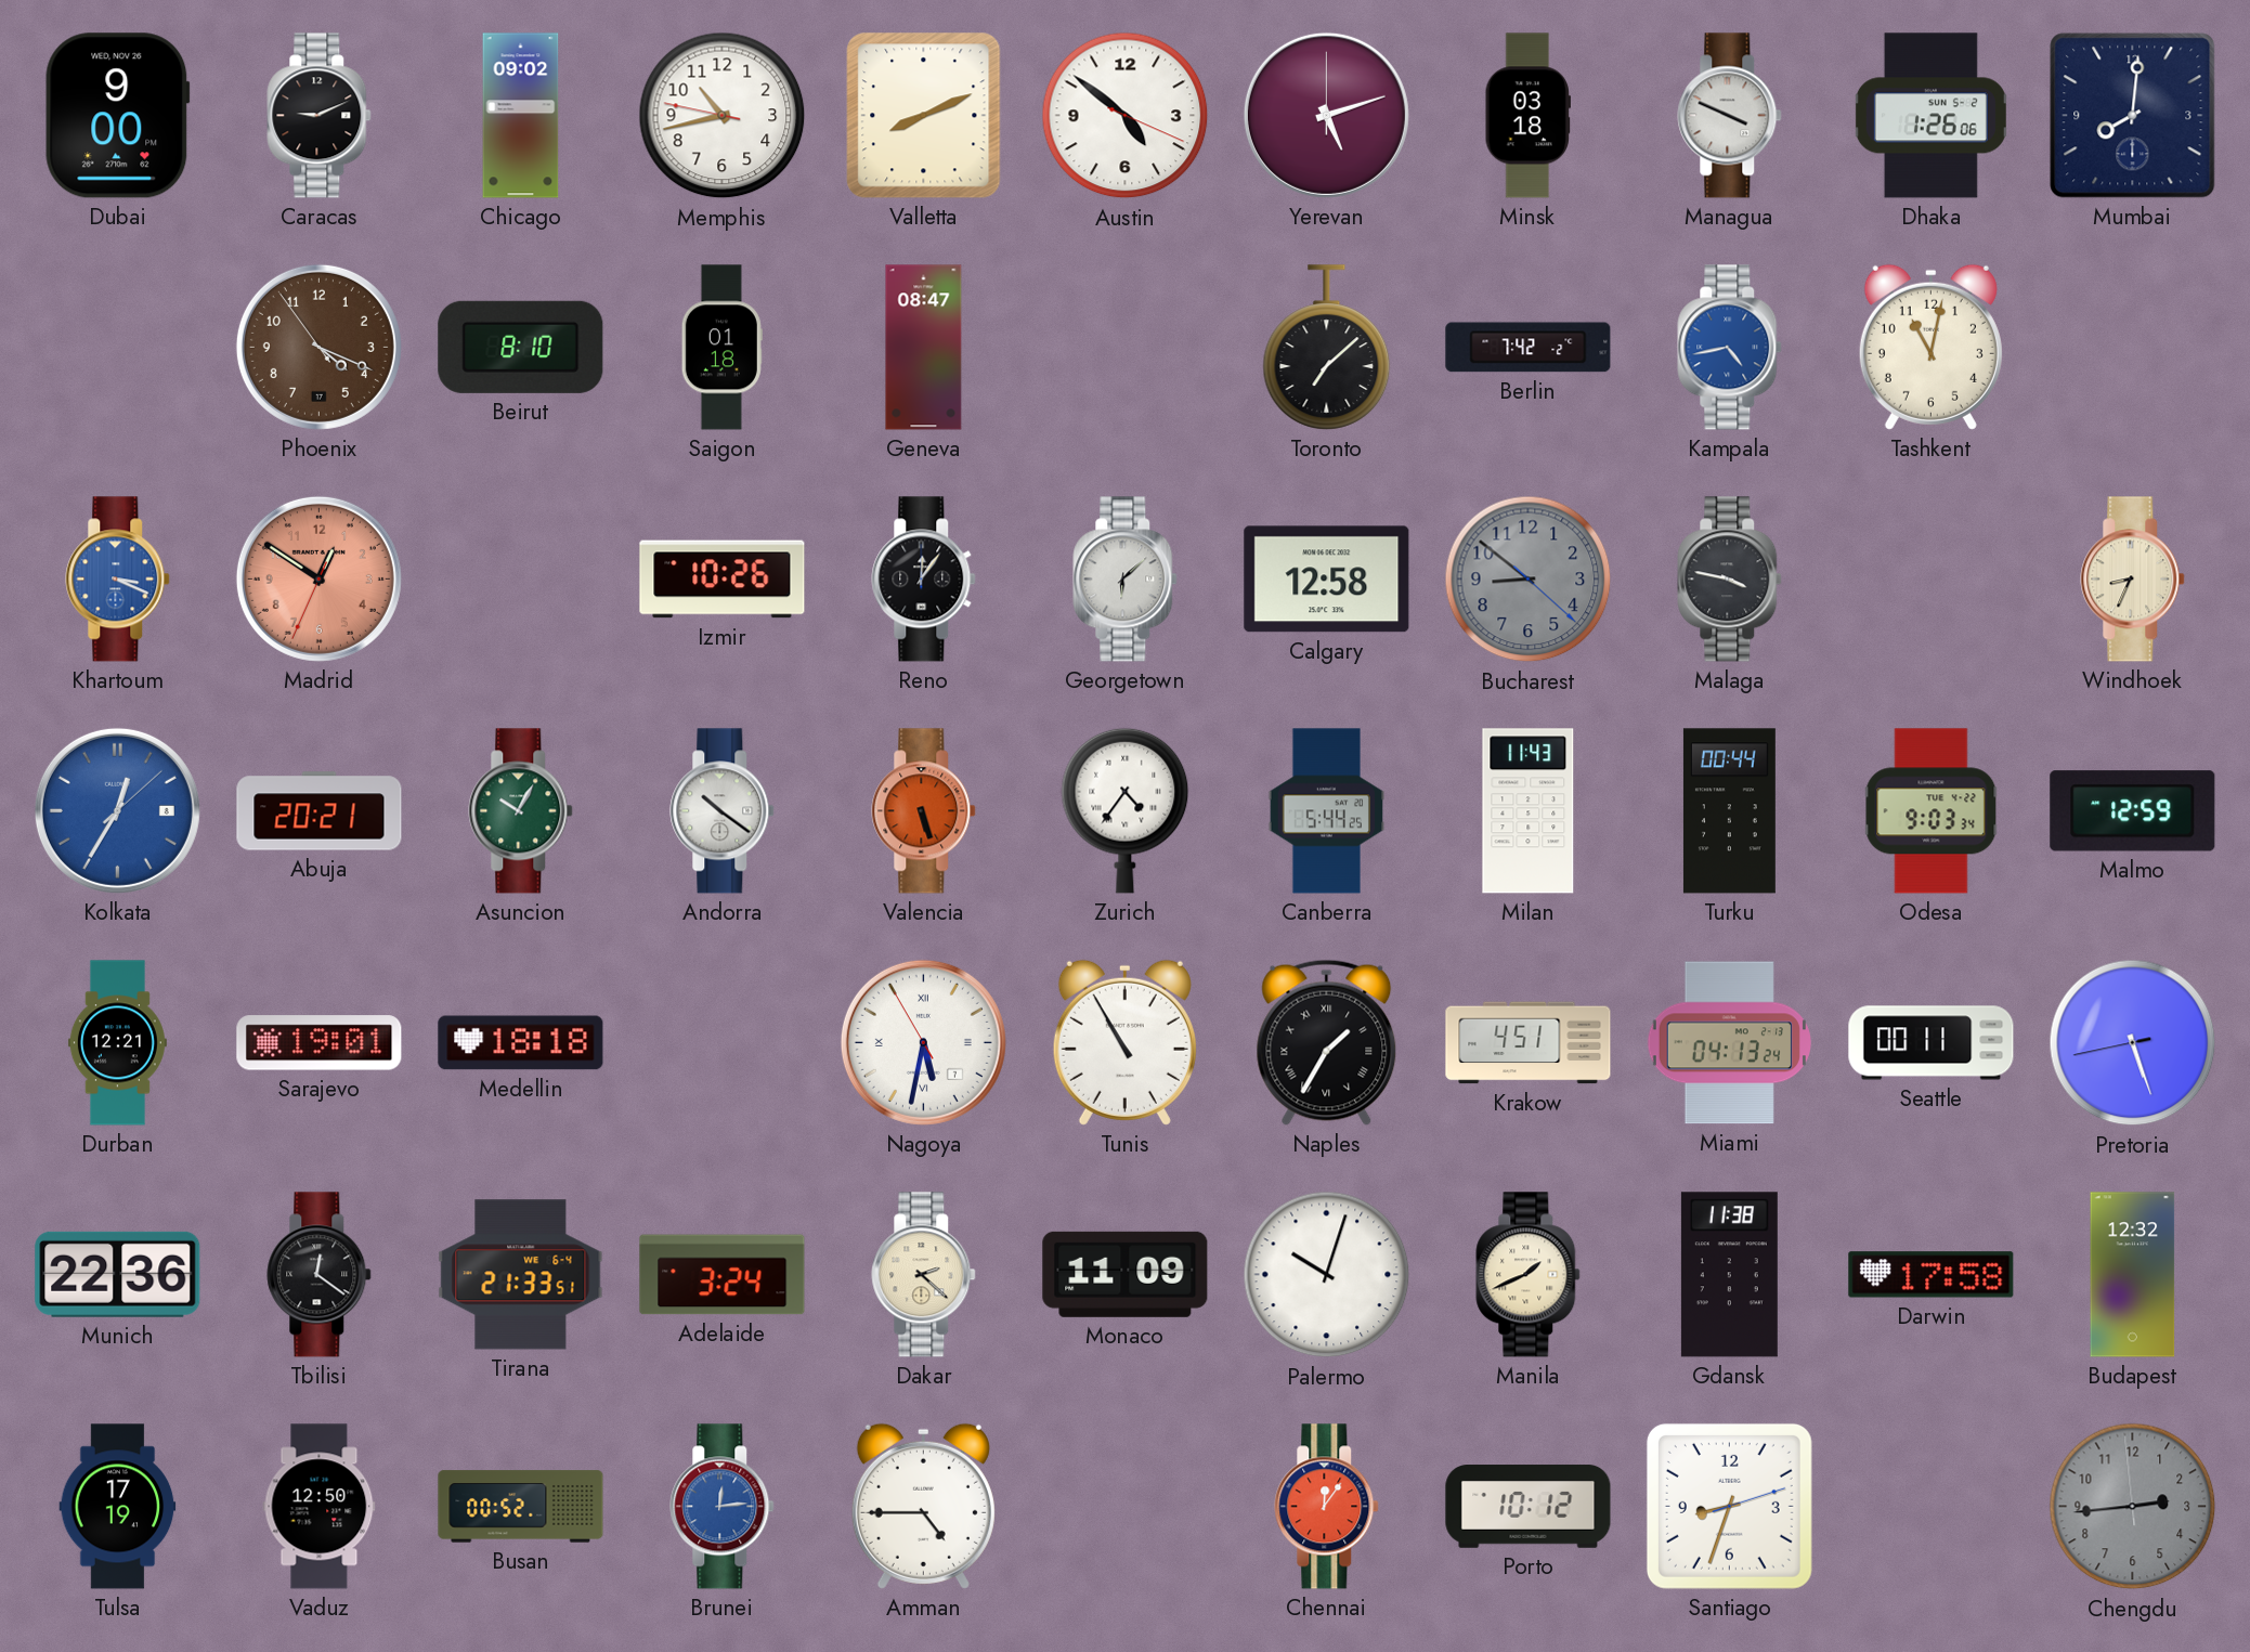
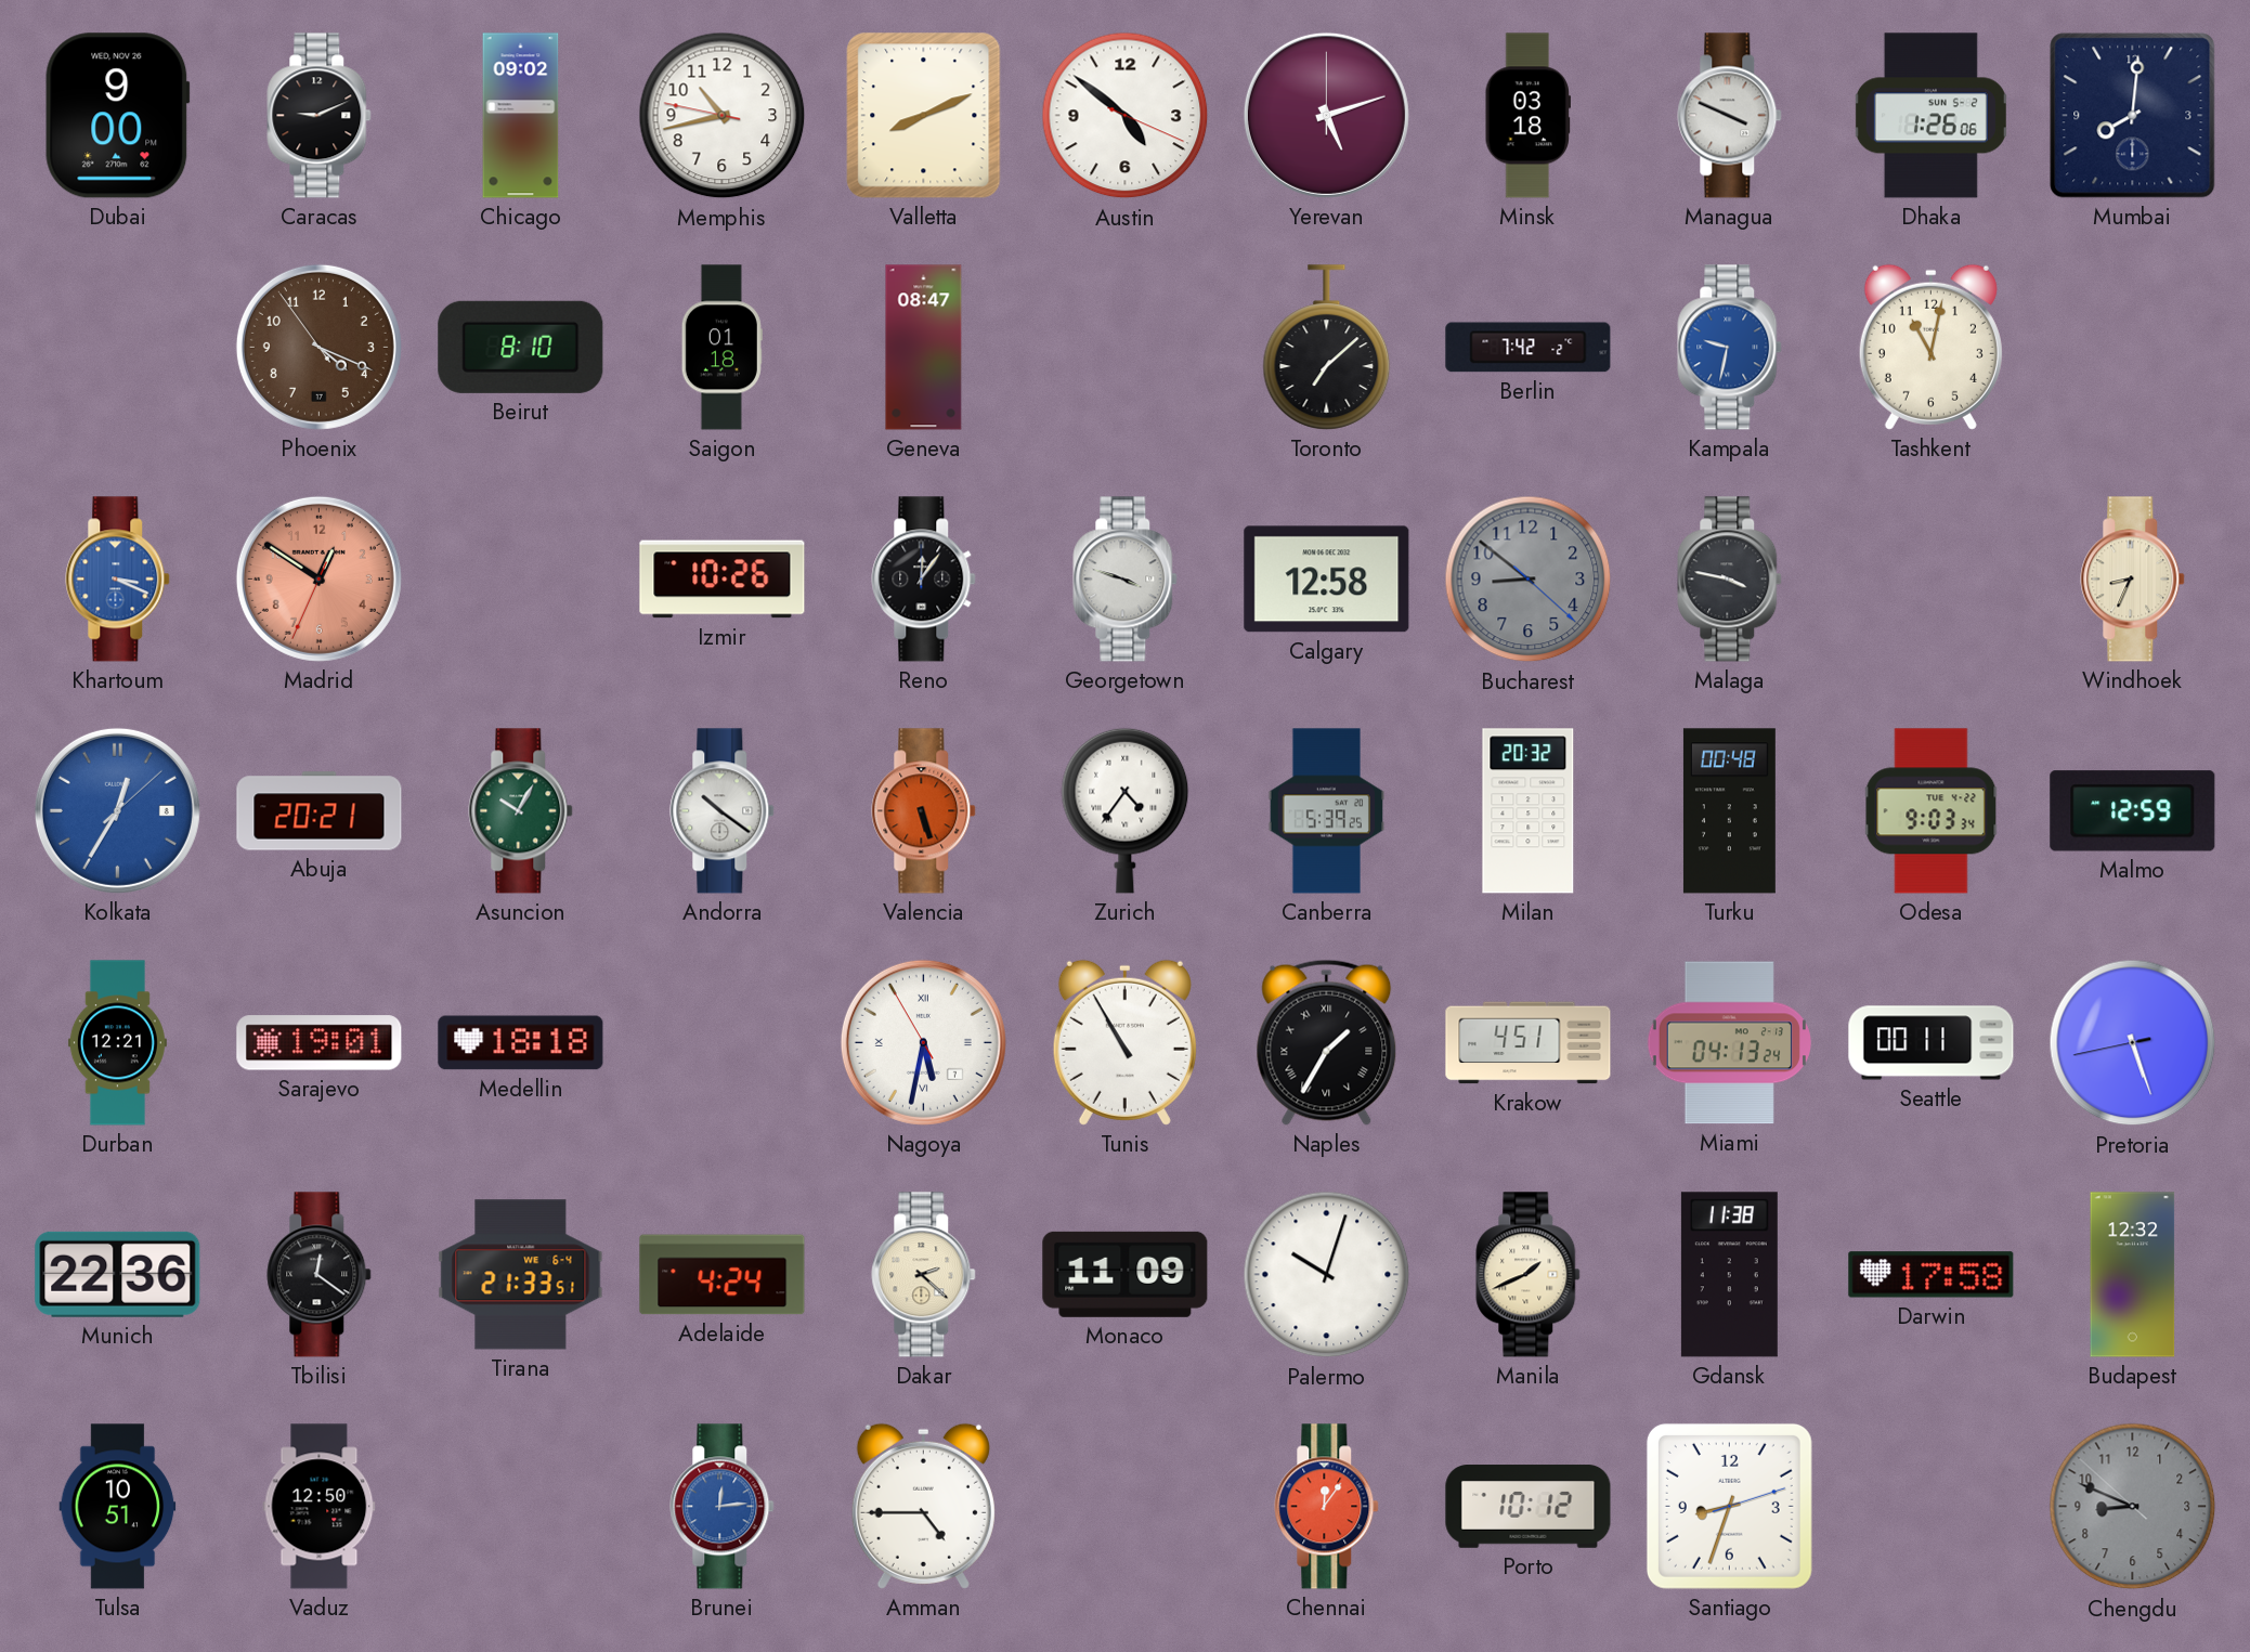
Kampala: 4:43 -> 9:32 (1730, 348)
Georgetown: 6:08 -> 3:48 (1126, 580)
Canberra: 5:44 -> 5:39 (1327, 811)
Milan: 11:43 -> 20:32 (1529, 811)
Turku: 00:44 -> 00:48 (1729, 811)
Adelaide: 3:24 -> 4:24 (723, 1275)
Tulsa: 17:19 -> 10:51 (118, 1507)
Busan: 00:52 -> none (521, 1507)
Chengdu: 2:43 -> 8:48 (2133, 1507)
